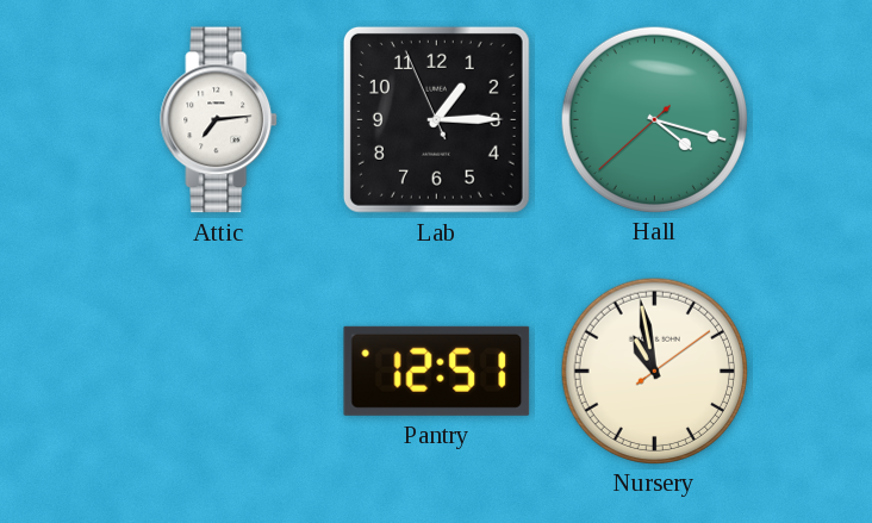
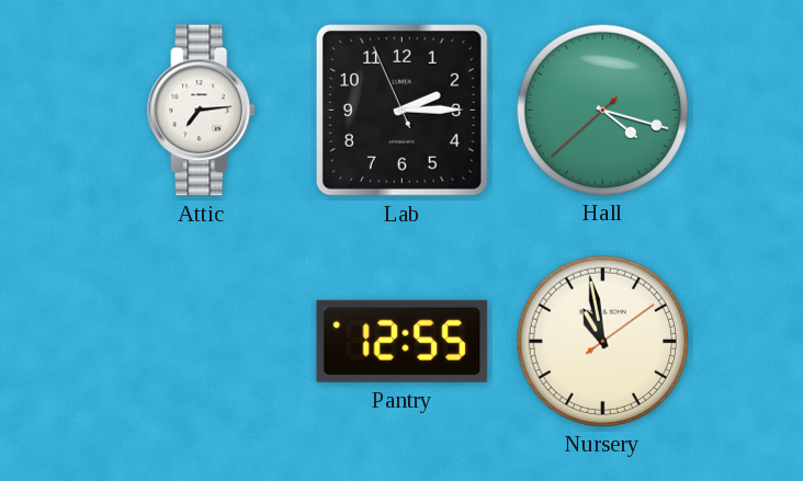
Lab: 1:14 -> 2:14 (401, 110)
Pantry: 12:51 -> 12:55 (403, 341)
